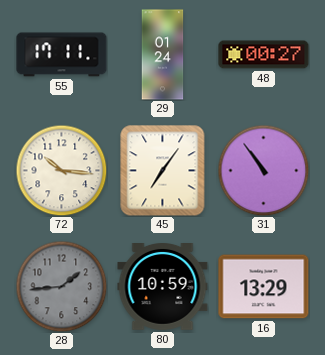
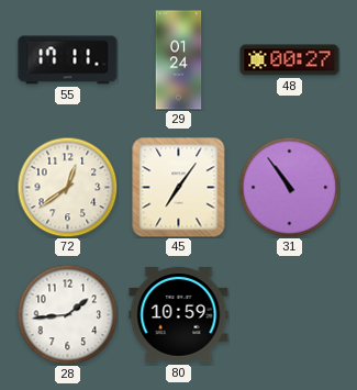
72: 10:16 -> 12:39 (67, 187)
28 dial: grey -> white (67, 314)
16: 13:29 -> none (264, 287)
